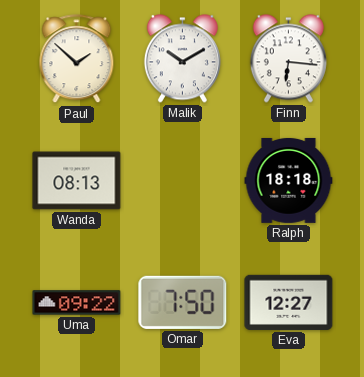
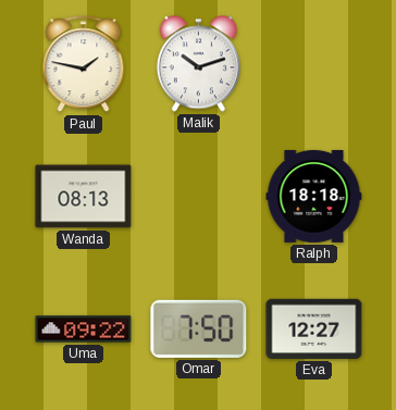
Paul: 1:52 -> 1:47 (84, 64)
Malik: 10:10 -> 10:12 (198, 64)
Finn: 6:16 -> none (288, 59)
